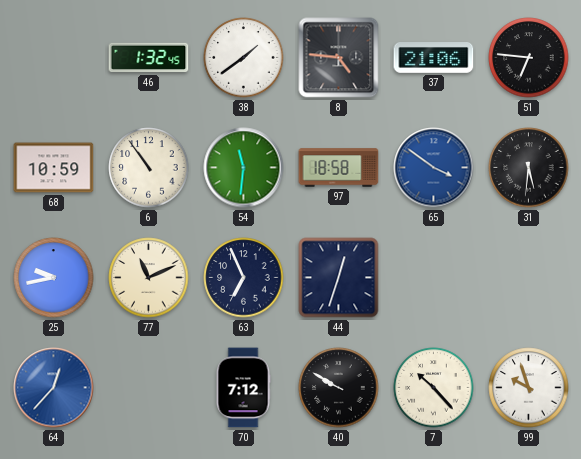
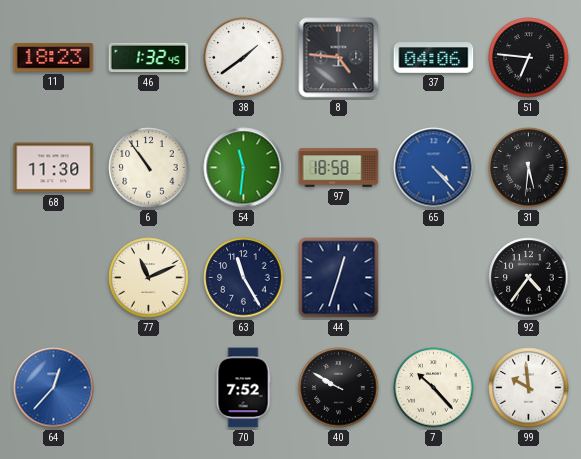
11: none -> 18:23 (54, 58)
37: 21:06 -> 04:06 (434, 58)
68: 10:59 -> 11:30 (54, 168)
65: 3:51 -> 4:23 (434, 168)
25: 9:43 -> none (54, 278)
63: 6:56 -> 11:25 (244, 278)
92: none -> 4:36 (529, 278)
70: 7:12 -> 7:52 (243, 388)
99: 9:57 -> 9:59 (529, 388)
